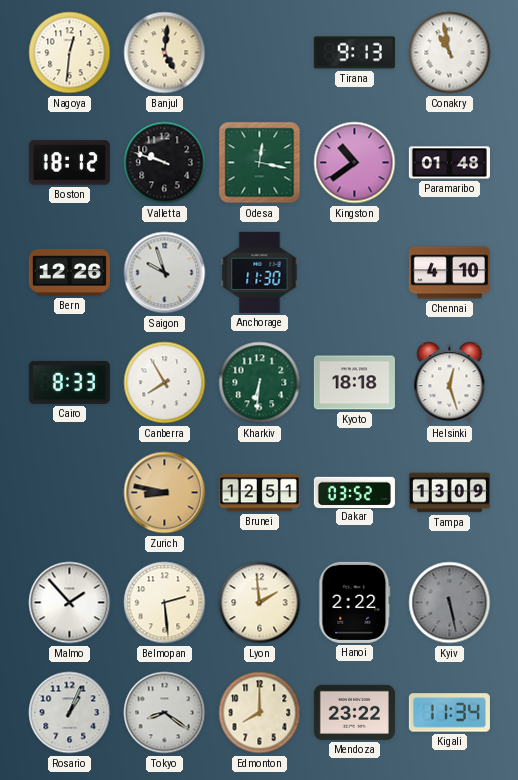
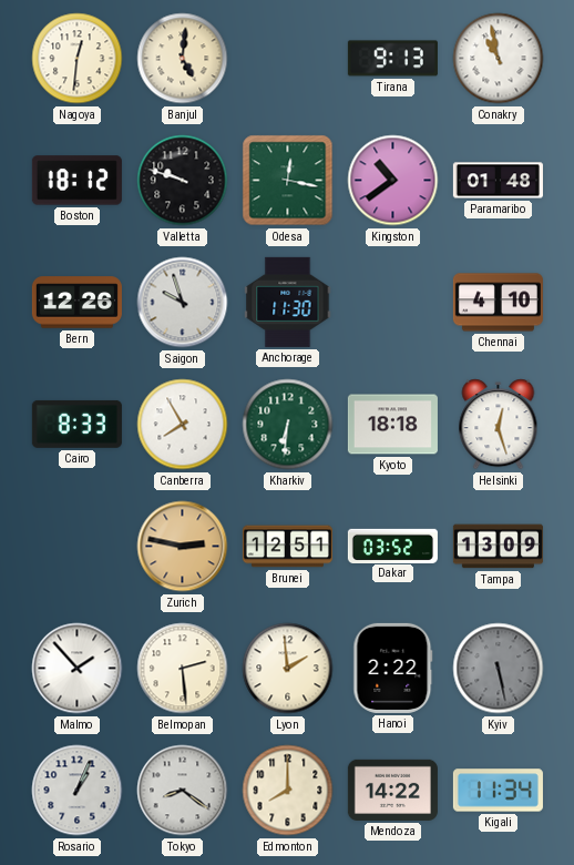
Zurich: 8:47 -> 2:47 (183, 547)
Mendoza: 23:22 -> 14:22 (392, 790)
